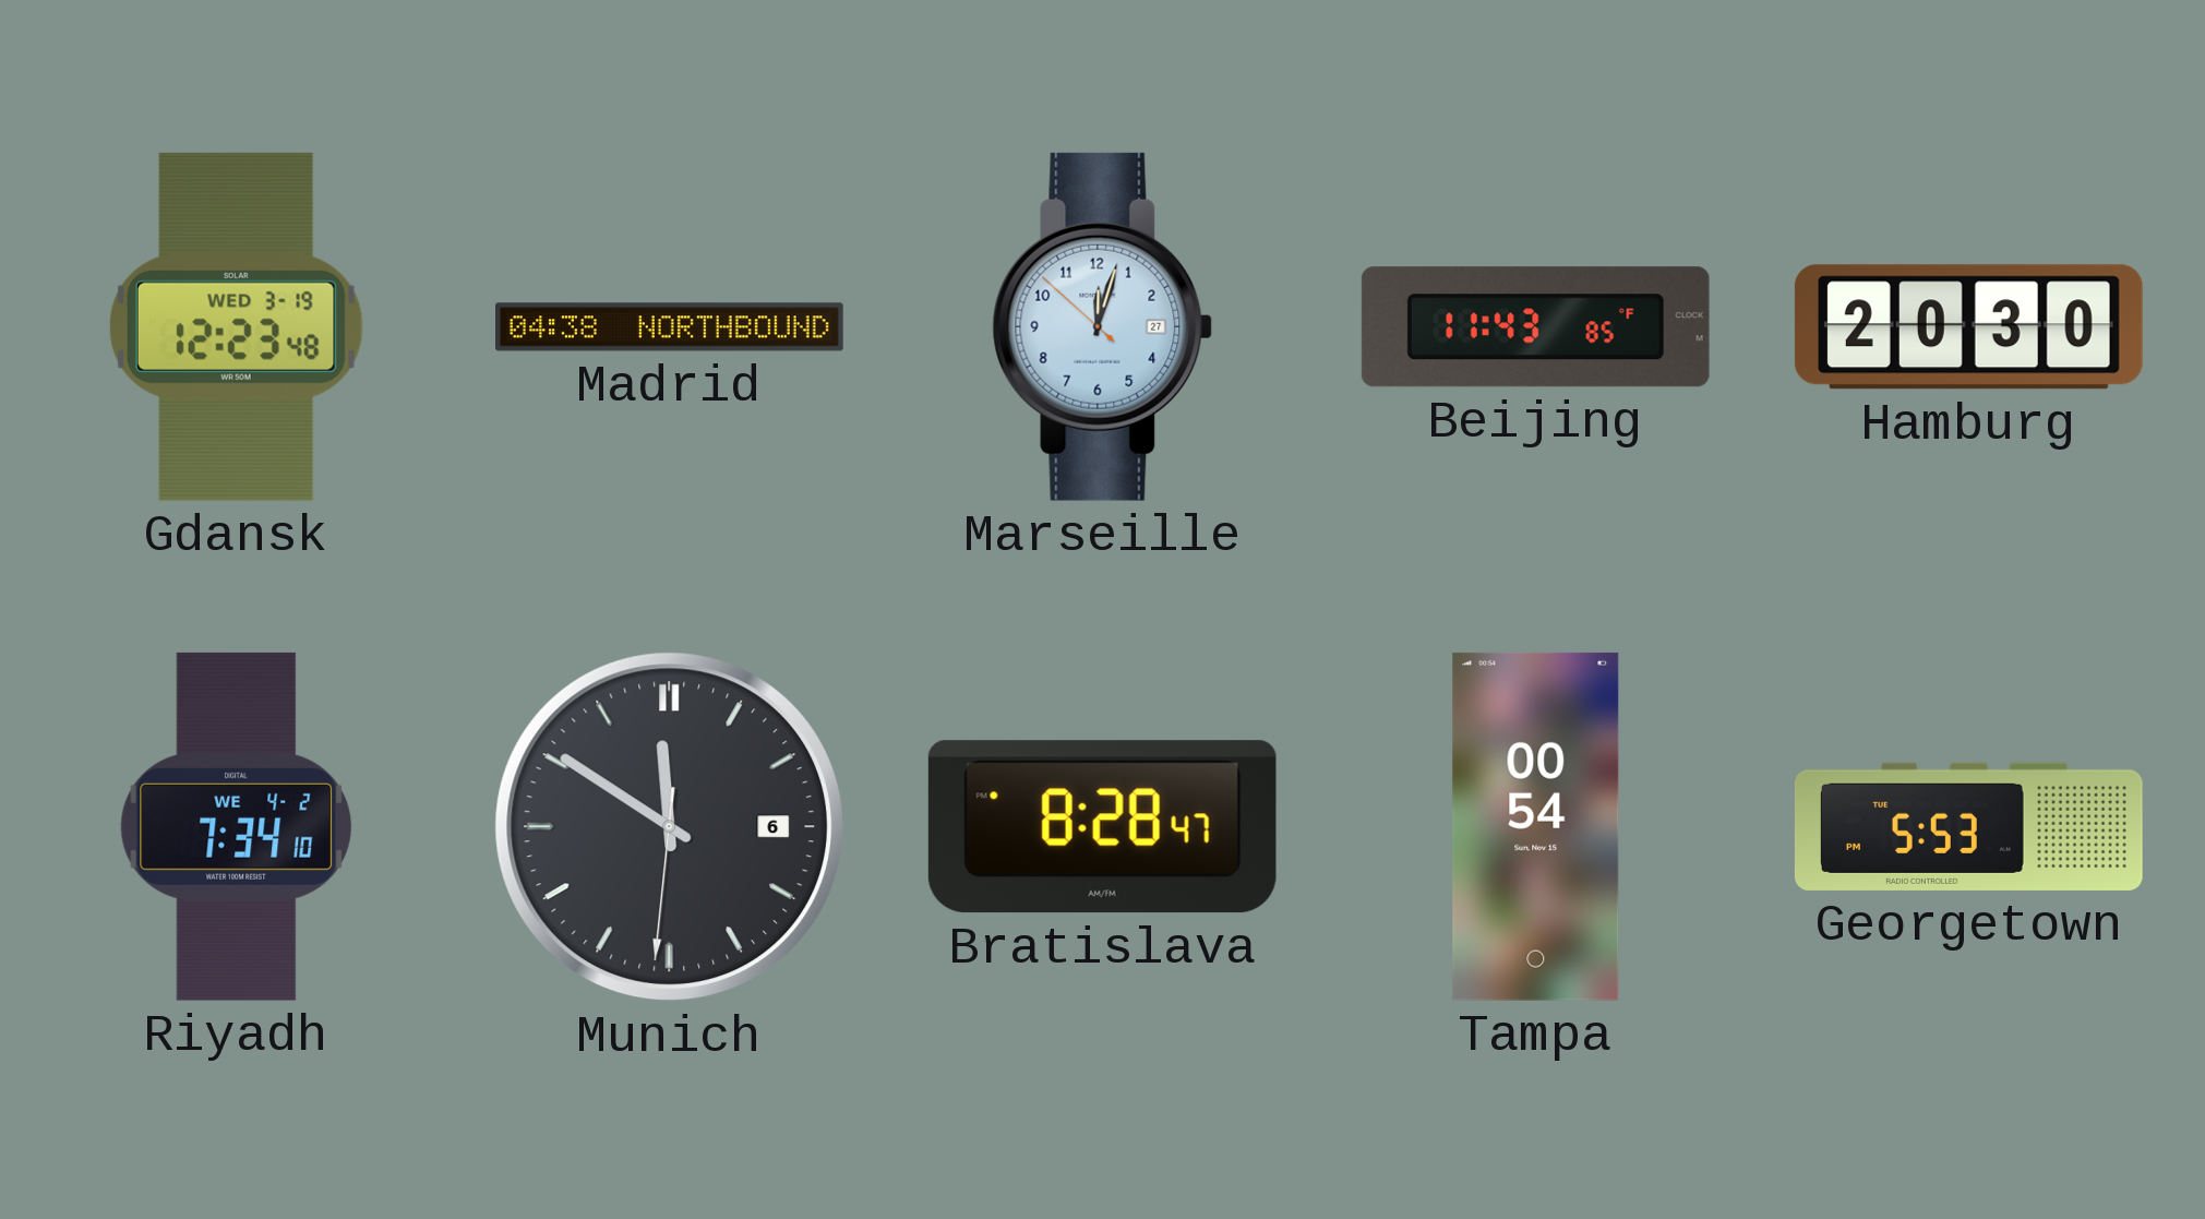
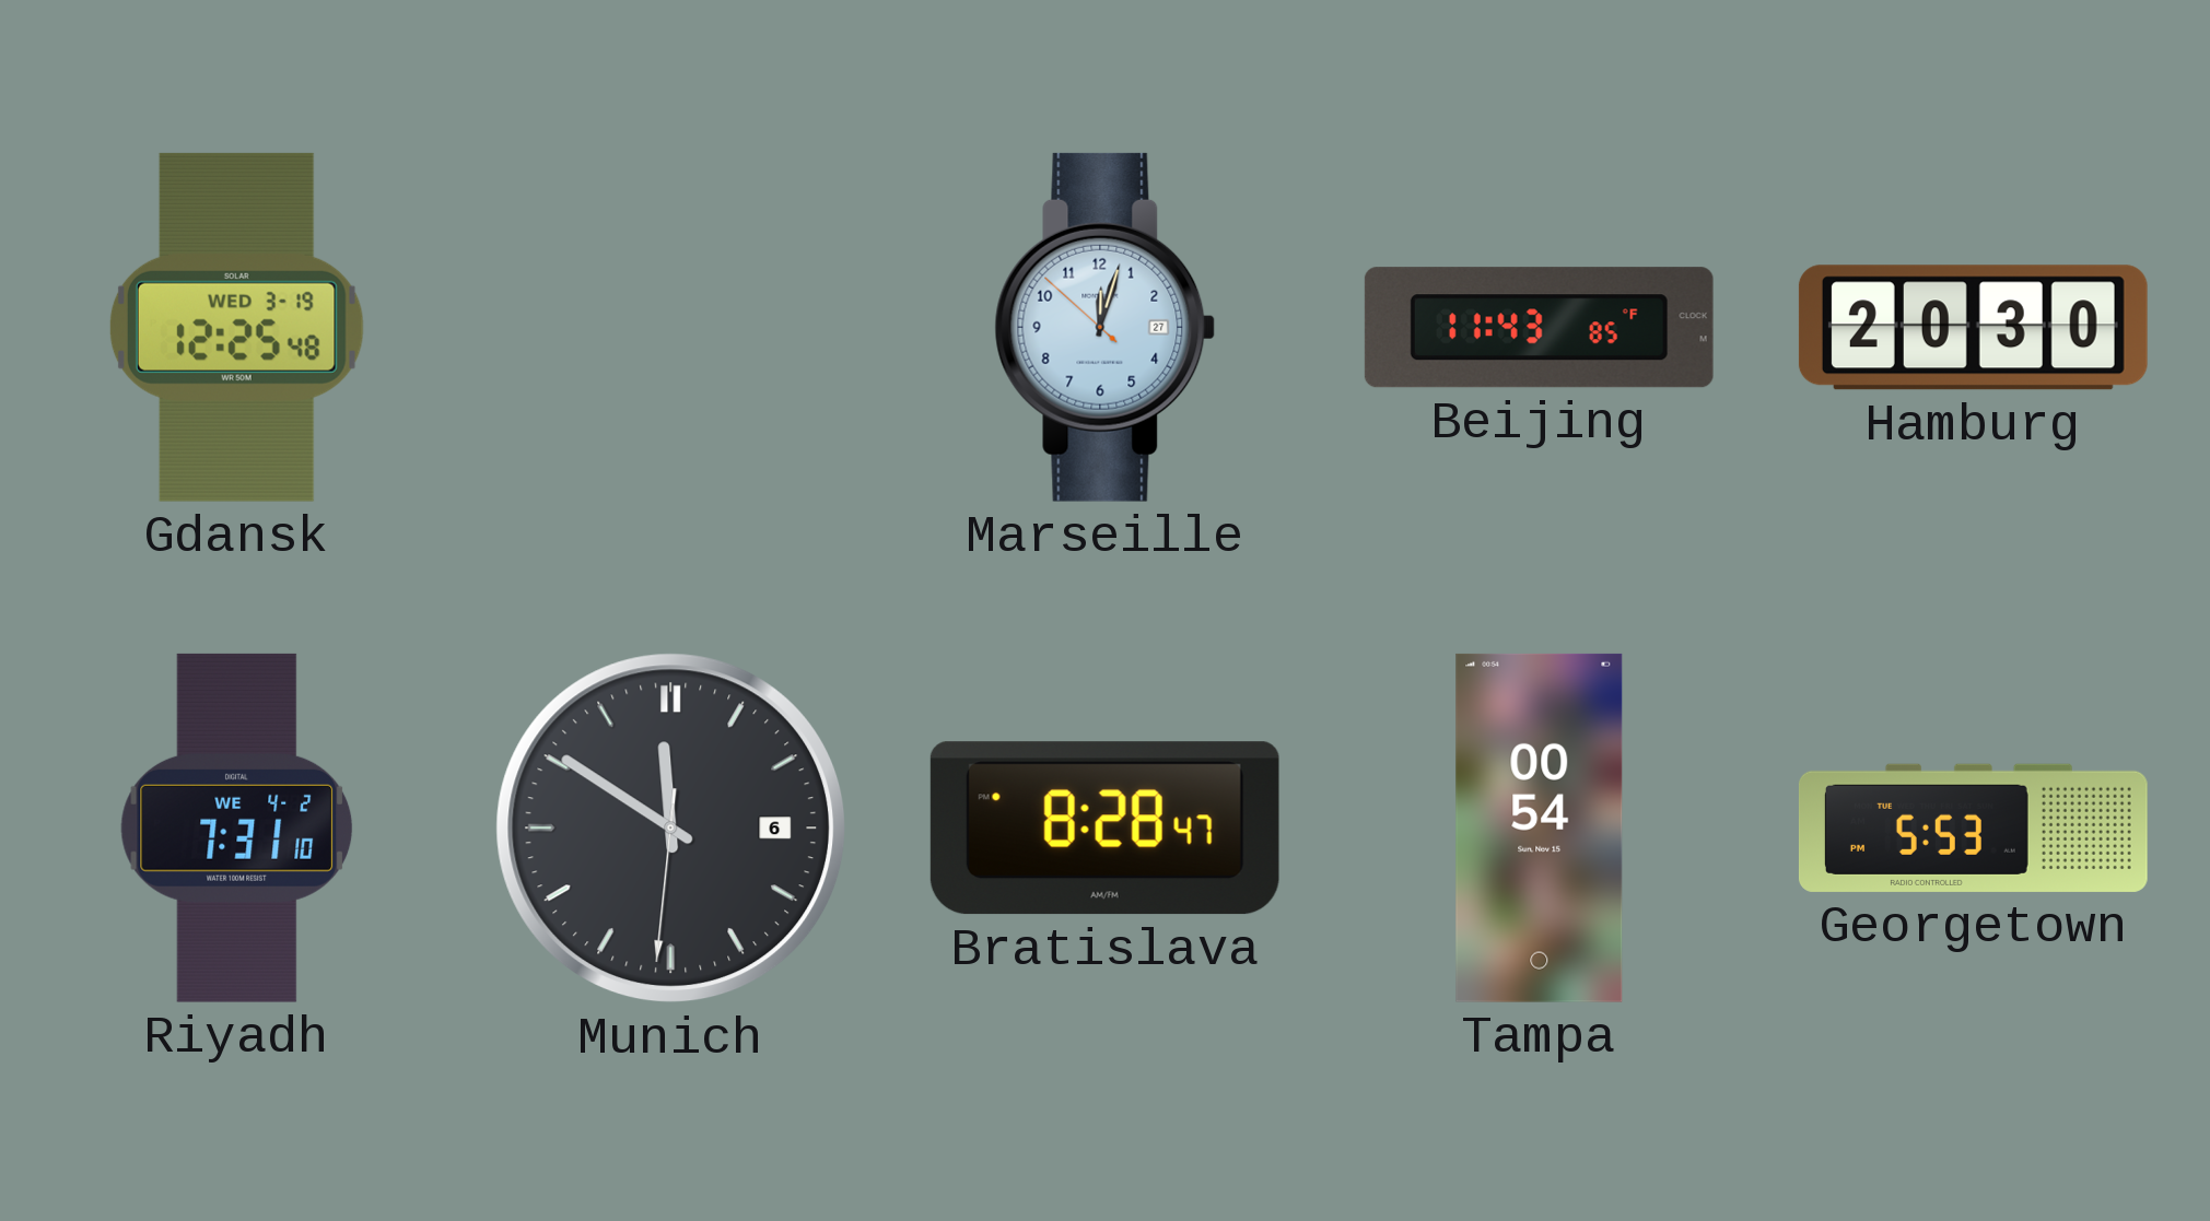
Gdansk: 12:23 -> 12:25 (236, 327)
Madrid: 04:38 -> none (670, 327)
Riyadh: 7:34 -> 7:31 (237, 827)
